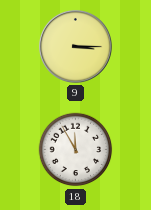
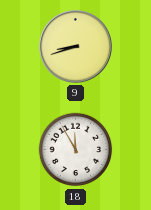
9: 3:15 -> 8:42 (75, 46)
